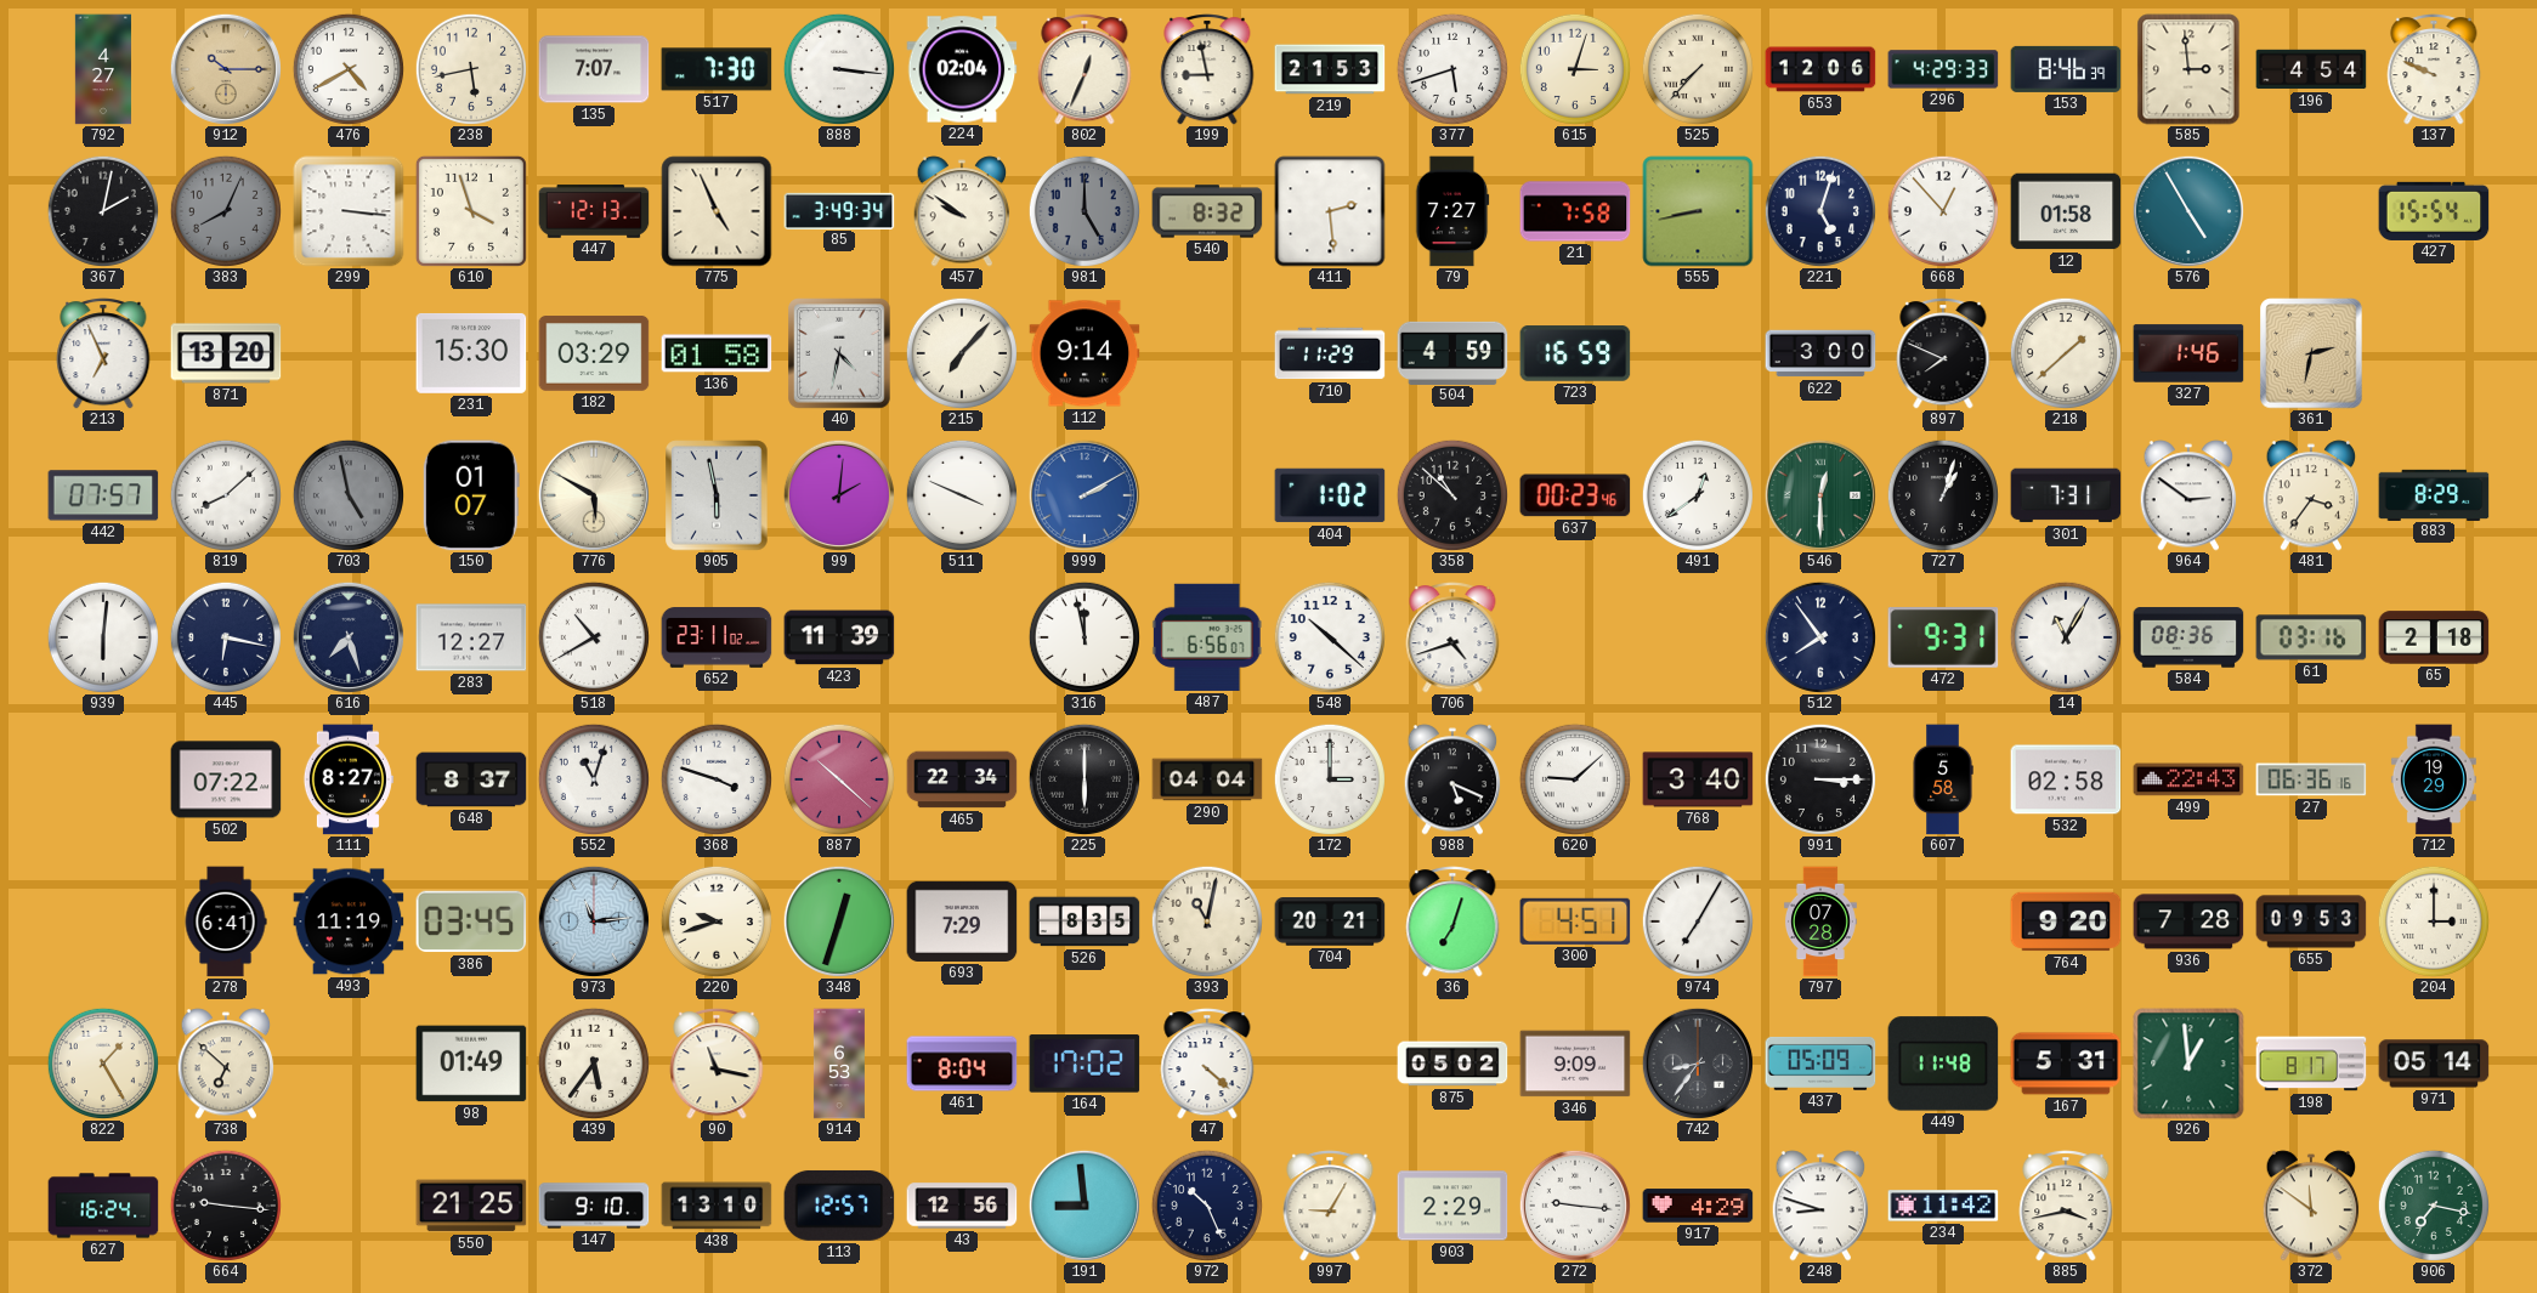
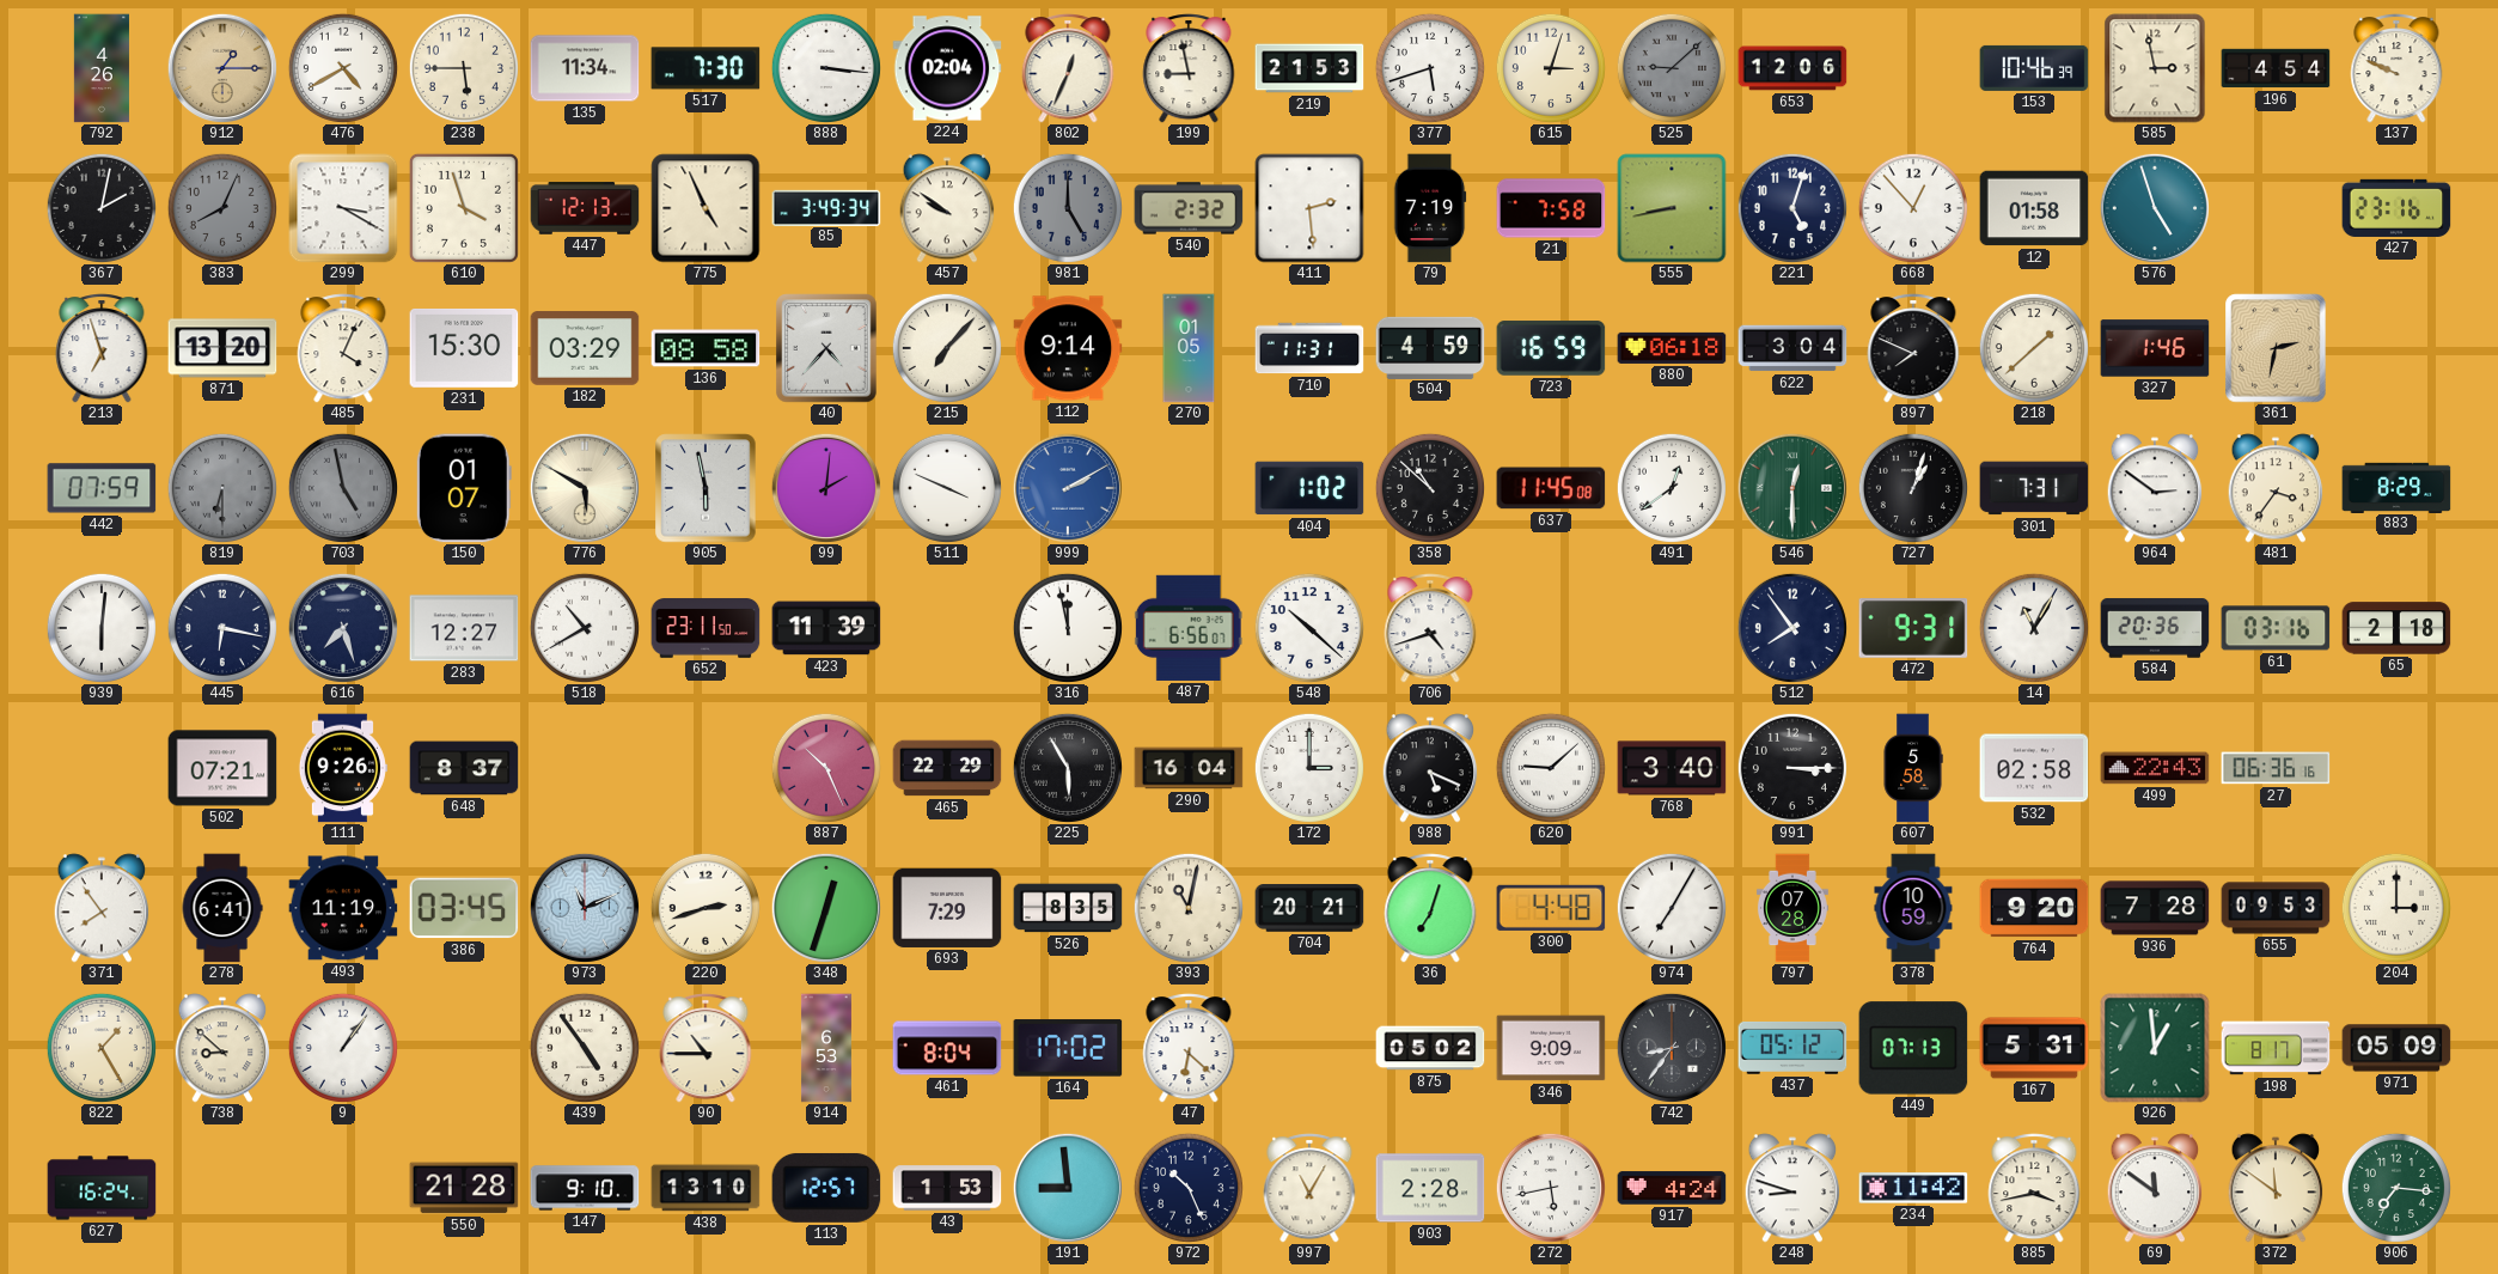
792: 4:27 -> 4:26 (102, 68)
912: 10:15 -> 1:15 (222, 68)
238: 5:43 -> 5:45 (464, 68)
135: 7:07 -> 11:34 (585, 68)
525: 7:37 -> 9:08 (1672, 68)
525 dial: cream -> grey (1672, 68)
296: 4:29 -> none (1943, 69)
153: 8:46 -> 10:46 (2034, 68)
585: 2:59 -> 2:58 (2155, 68)
299: 3:16 -> 3:20 (343, 208)
540: 8:32 -> 2:32 (1189, 208)
79: 7:27 -> 7:19 (1430, 208)
576: 4:55 -> 4:57 (2155, 208)
427: 15:54 -> 23:16 (2396, 208)
213: 6:56 -> 6:57 (102, 348)
485: none -> 4:04 (343, 348)
136: 01:58 -> 08:58 (706, 348)
40: 4:32 -> 4:37 (826, 348)
270: none -> 01:05 (1189, 348)
710: 11:29 -> 11:31 (1309, 348)
880: none -> 06:18 (1672, 348)
622: 3:00 -> 3:04 (1792, 348)
442: 07:57 -> 07:59 (102, 488)
819: 8:08 -> 6:30 (222, 488)
819 dial: white -> grey (222, 488)
637: 00:23 -> 11:45 (1551, 488)
652: 23:11:02 -> 23:11:50 (706, 628)
584: 08:36 -> 20:36 (2155, 628)
502: 07:22 -> 07:21 (222, 768)
111: 8:27 -> 9:26 (343, 768)
552: 11:03 -> none (594, 779)
368: 3:48 -> none (717, 779)
887: 10:22 -> 10:26 (826, 768)
465: 22:34 -> 22:29 (947, 768)
225: 6:00 -> 5:55 (1068, 768)
290: 04:04 -> 16:04 (1189, 768)
712: 19:29 -> none (2434, 779)
371: none -> 7:54 (102, 908)
973: 11:14 -> 11:11 (585, 908)
220: 9:42 -> 2:42 (706, 908)
300: 4:51 -> 4:48 (1551, 908)
378: none -> 10:59 (1913, 908)
738: 6:52 -> 8:52 (222, 1048)
9: none -> 1:06 (343, 1048)
98: 01:49 -> none (471, 1064)
439: 5:36 -> 4:54 (585, 1048)
90: 11:17 -> 10:45 (706, 1048)
47: 4:22 -> 6:22 (1189, 1048)
437: 05:09 -> 05:12 (1792, 1048)
449: 11:48 -> 07:13 (1913, 1048)
971: 05:14 -> 05:09 (2396, 1048)
664: 9:16 -> none (226, 1206)
550: 21:25 -> 21:28 (464, 1188)
43: 12:56 -> 1:53 (947, 1188)
997: 9:05 -> 11:05 (1309, 1188)
903: 2:29 -> 2:28 (1430, 1188)
272: 9:16 -> 5:43 (1551, 1188)
917: 4:29 -> 4:24 (1672, 1188)
69: none -> 11:51 (2155, 1188)
906: 7:17 -> 7:16 (2396, 1188)
